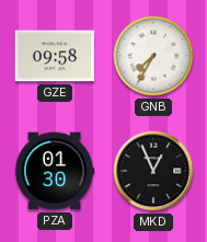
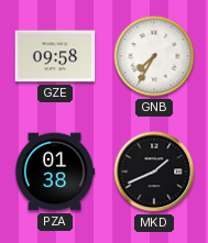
PZA: 01:30 -> 01:38 (55, 172)
MKD: 12:56 -> 1:41 (154, 172)
